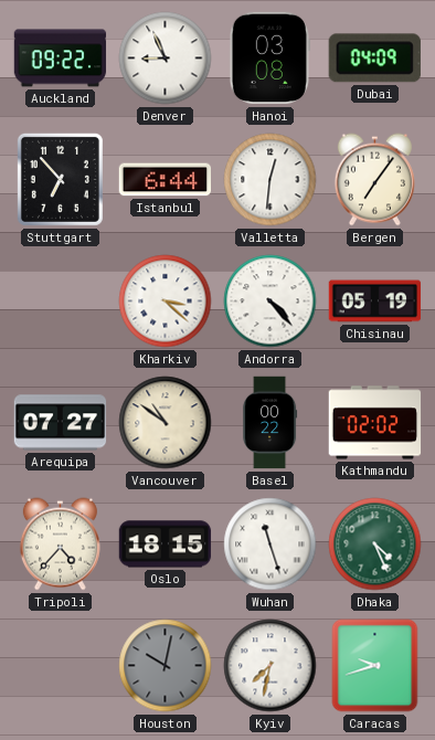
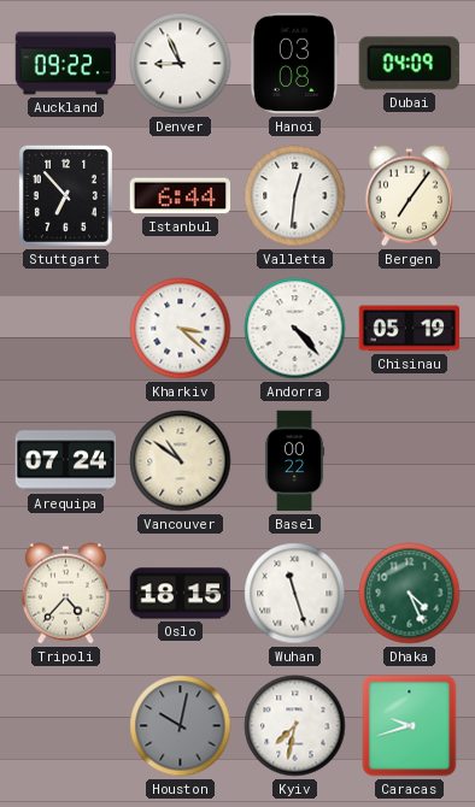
Arequipa: 07:27 -> 07:24 (66, 461)
Kathmandu: 02:02 -> none (375, 423)
